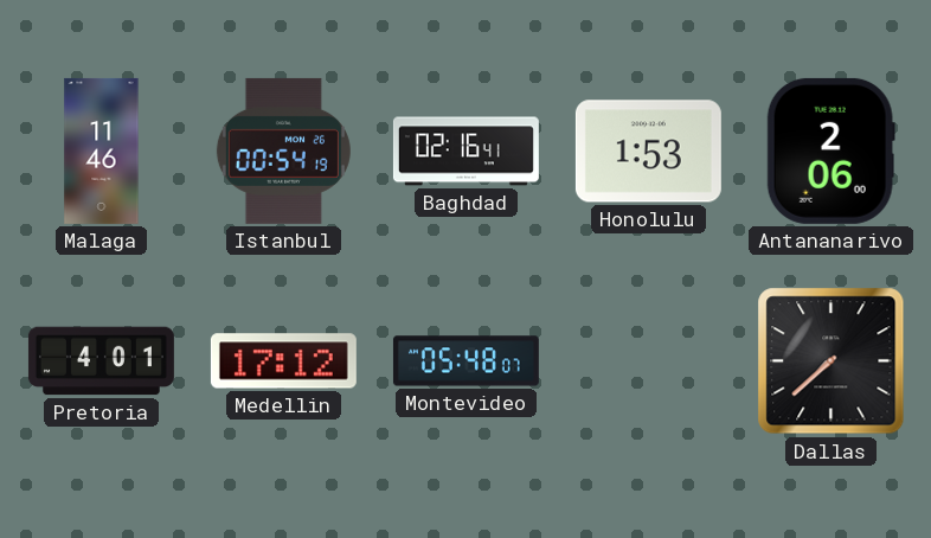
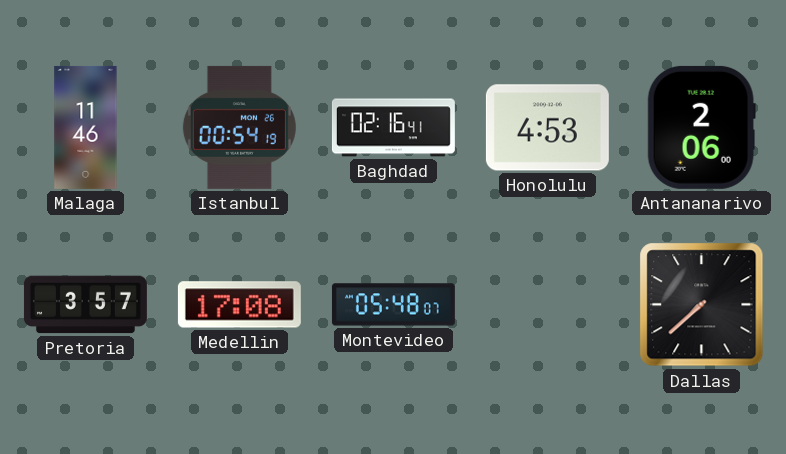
Honolulu: 1:53 -> 4:53 (547, 128)
Pretoria: 4:01 -> 3:57 (85, 305)
Medellin: 17:12 -> 17:08 (239, 305)
